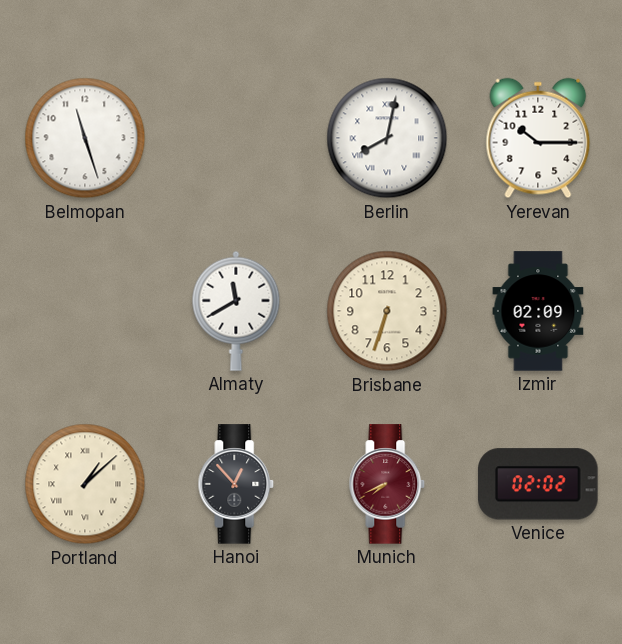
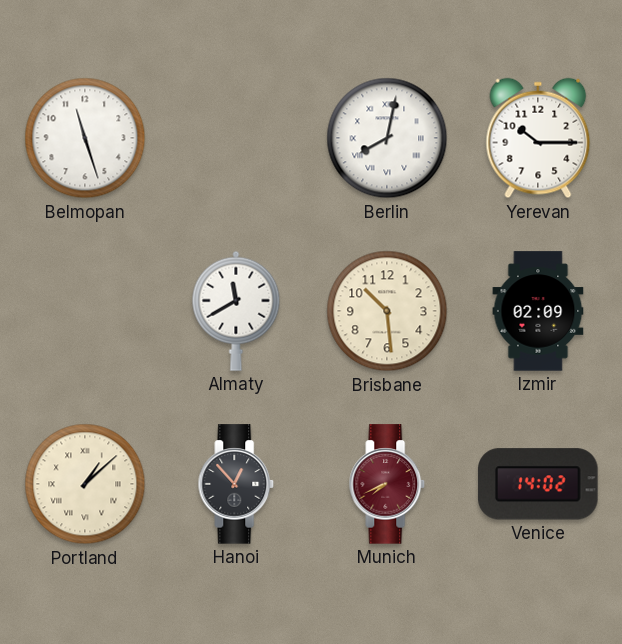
Brisbane: 6:33 -> 10:29 (387, 311)
Venice: 02:02 -> 14:02 (538, 484)
